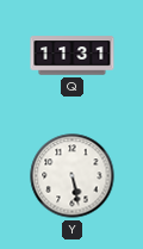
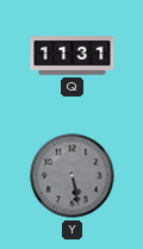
Y dial: white -> grey (73, 176)
